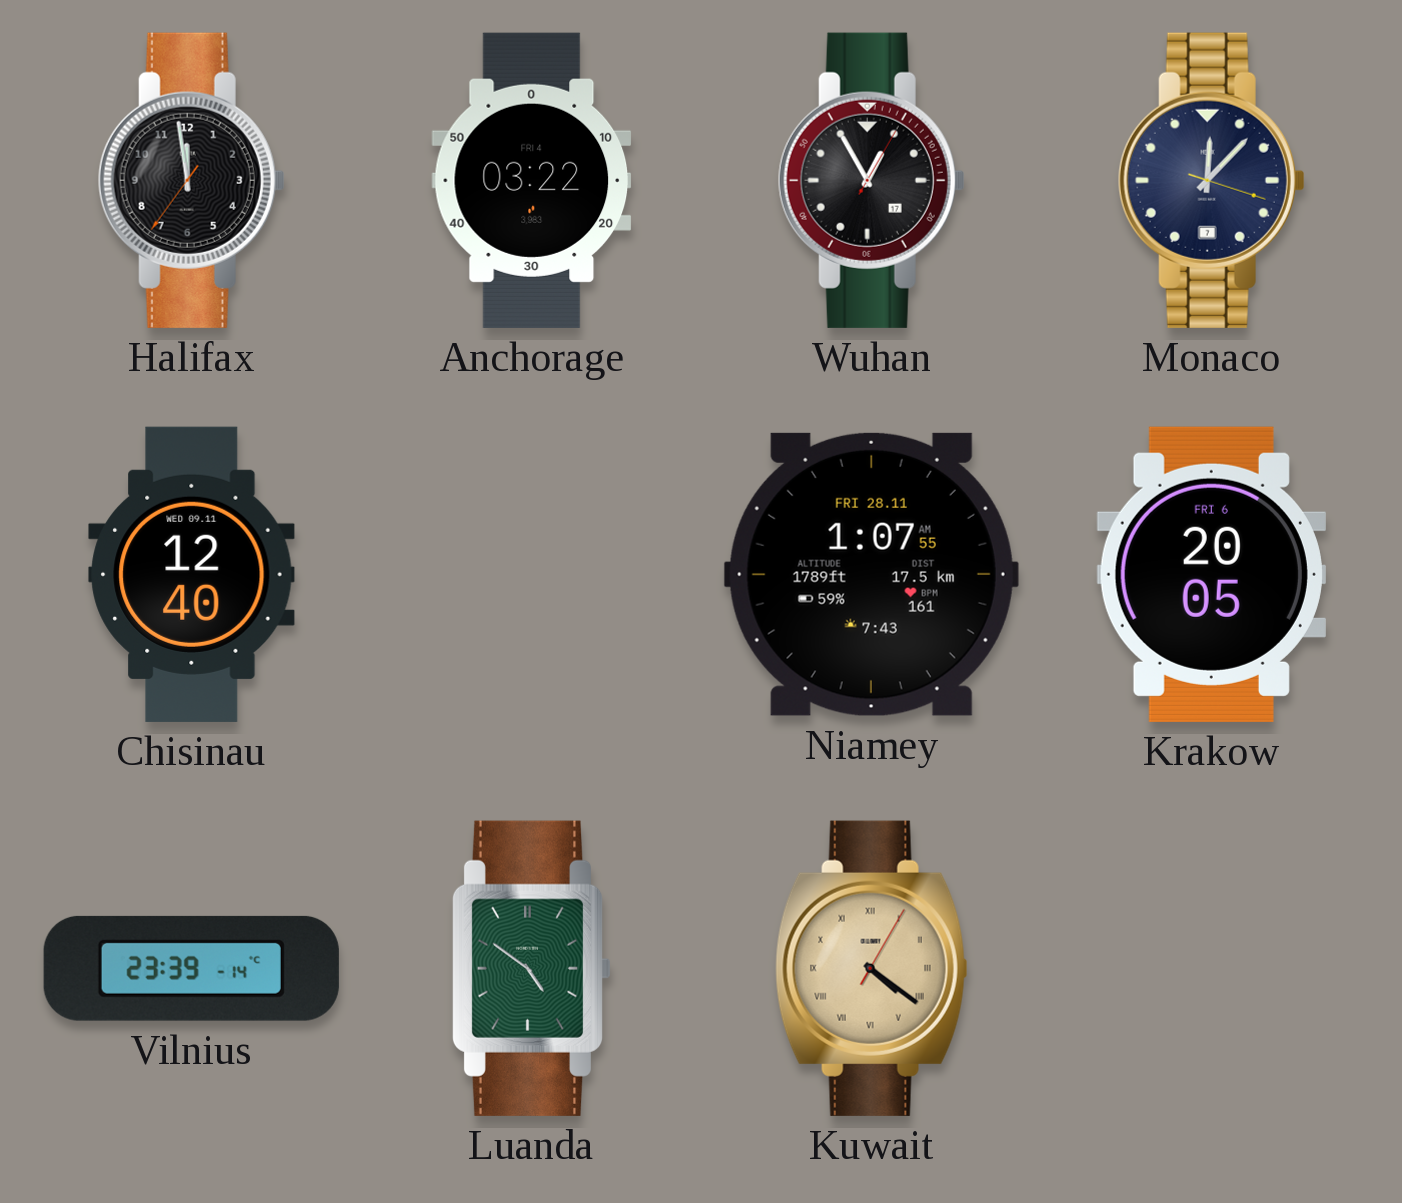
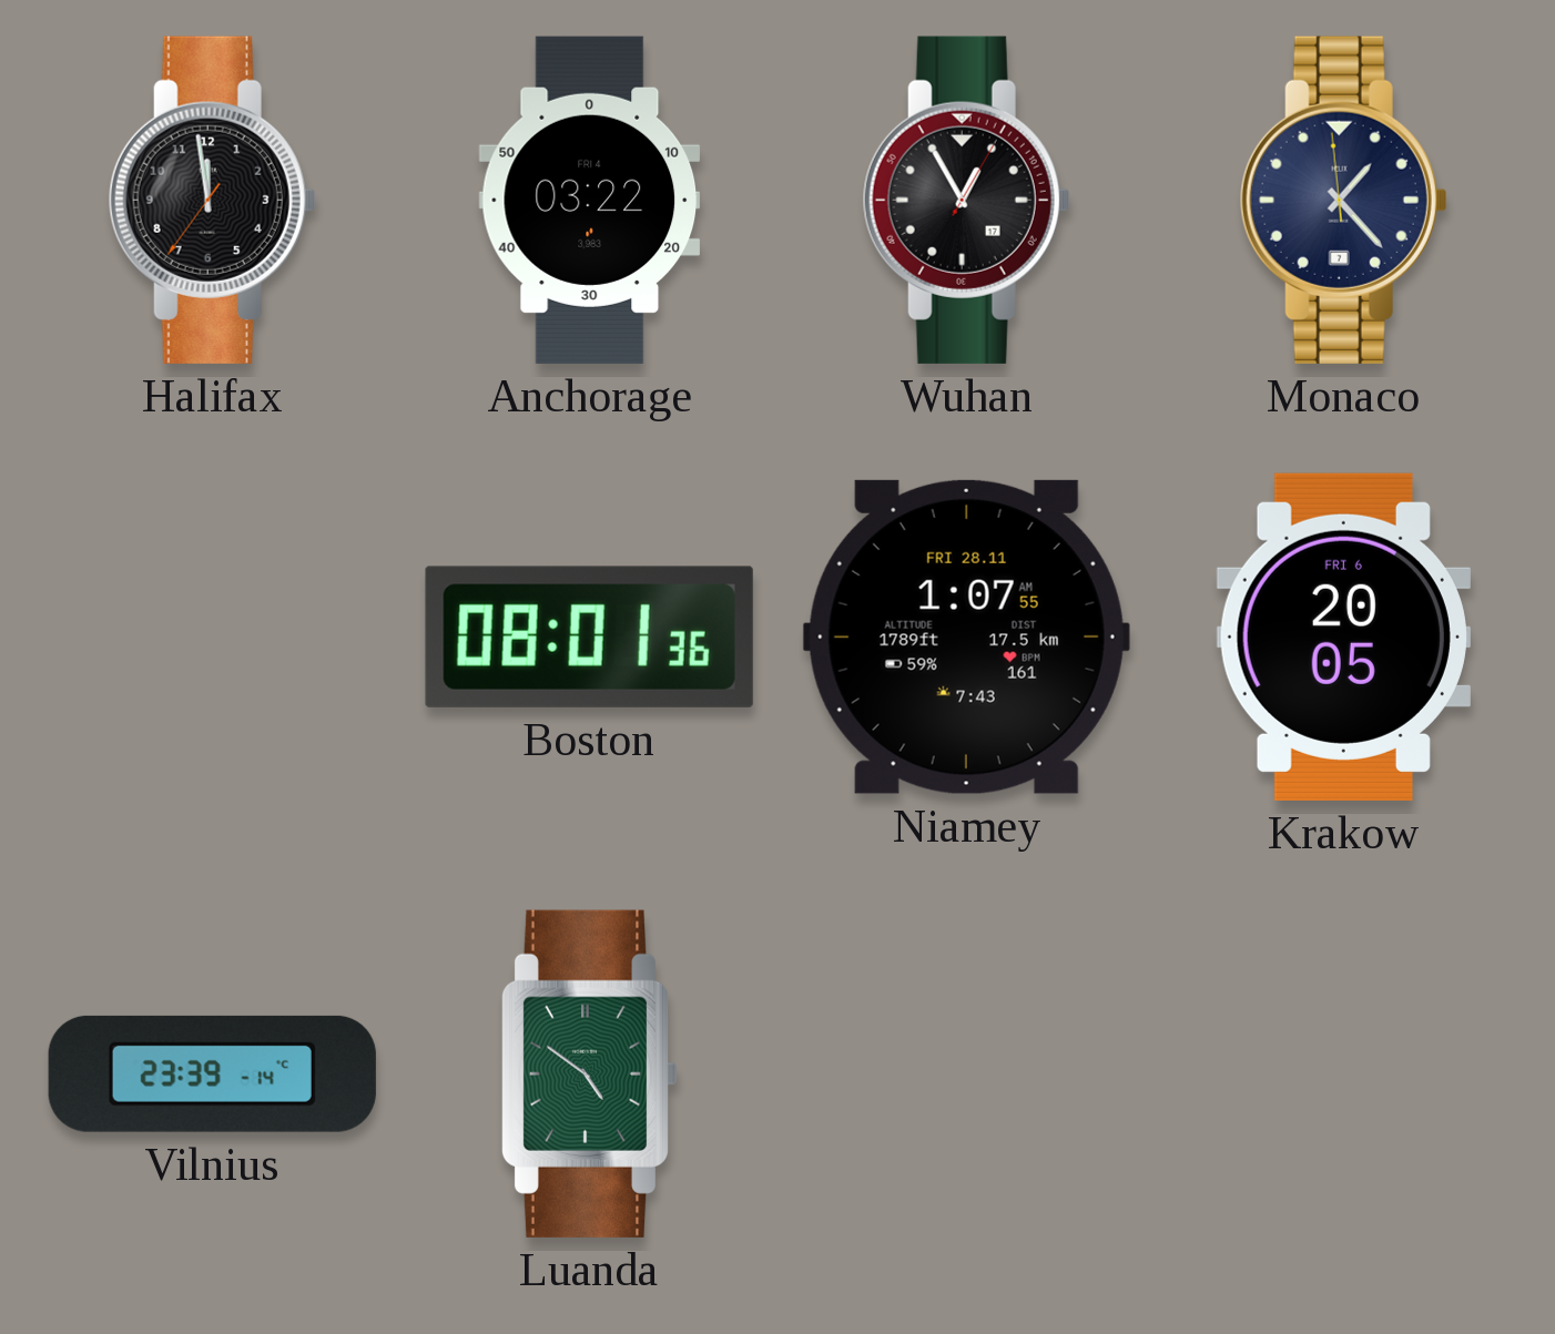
Monaco: 12:07 -> 1:22 (1343, 200)
Chisinau: 12:40 -> none (192, 574)
Boston: none -> 08:01 (589, 637)
Kuwait: 4:21 -> none (872, 968)
